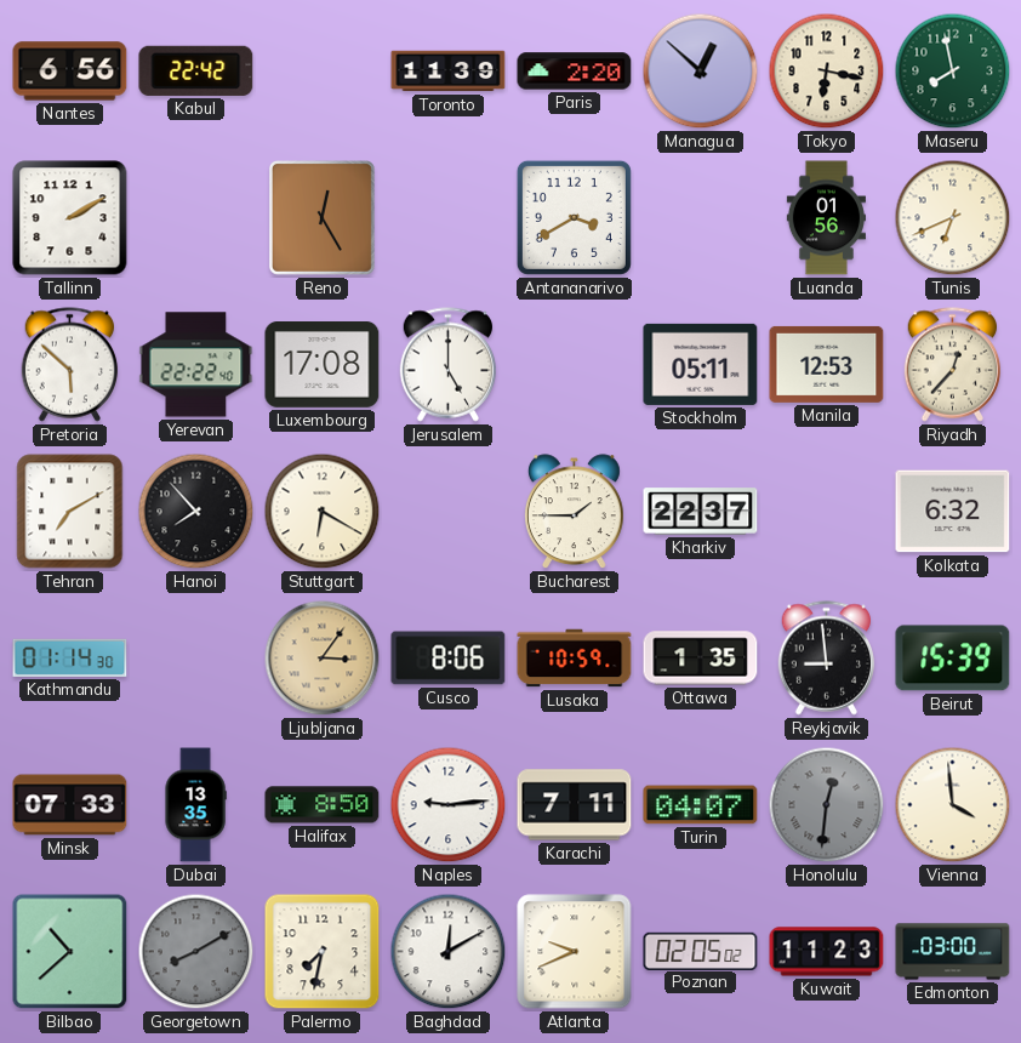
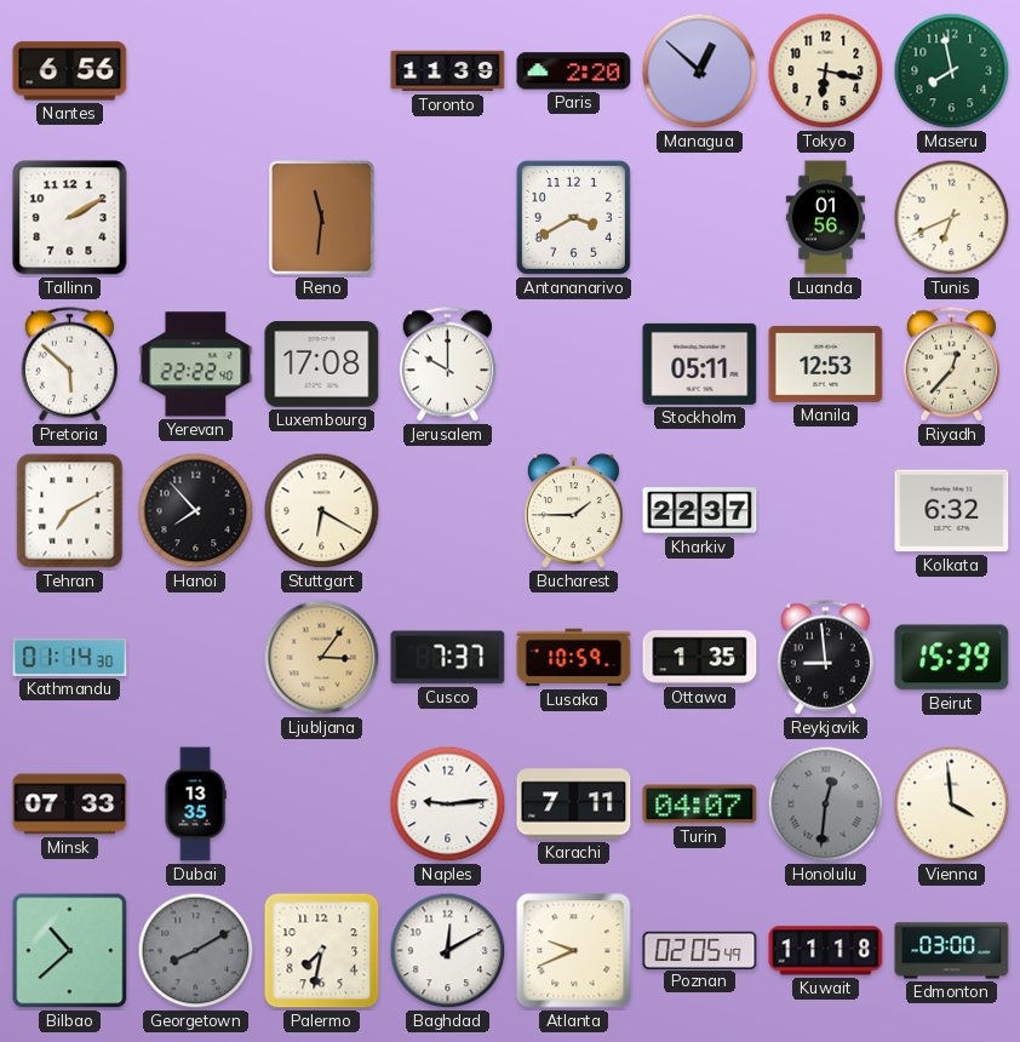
Kabul: 22:42 -> none (196, 70)
Reno: 12:25 -> 11:31 (321, 217)
Jerusalem: 5:00 -> 10:00 (448, 365)
Cusco: 8:06 -> 7:37 (448, 658)
Halifax: 8:50 -> none (323, 805)
Poznan: 02:05:02 -> 02:05:49 (700, 950)
Kuwait: 11:23 -> 11:18 (826, 951)
